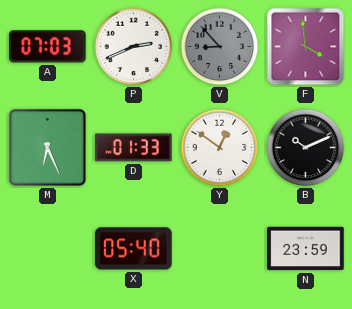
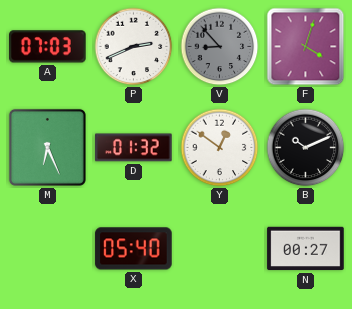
F: 3:59 -> 4:03 (306, 47)
D: 01:33 -> 01:32 (134, 148)
N: 23:59 -> 00:27 (306, 249)
